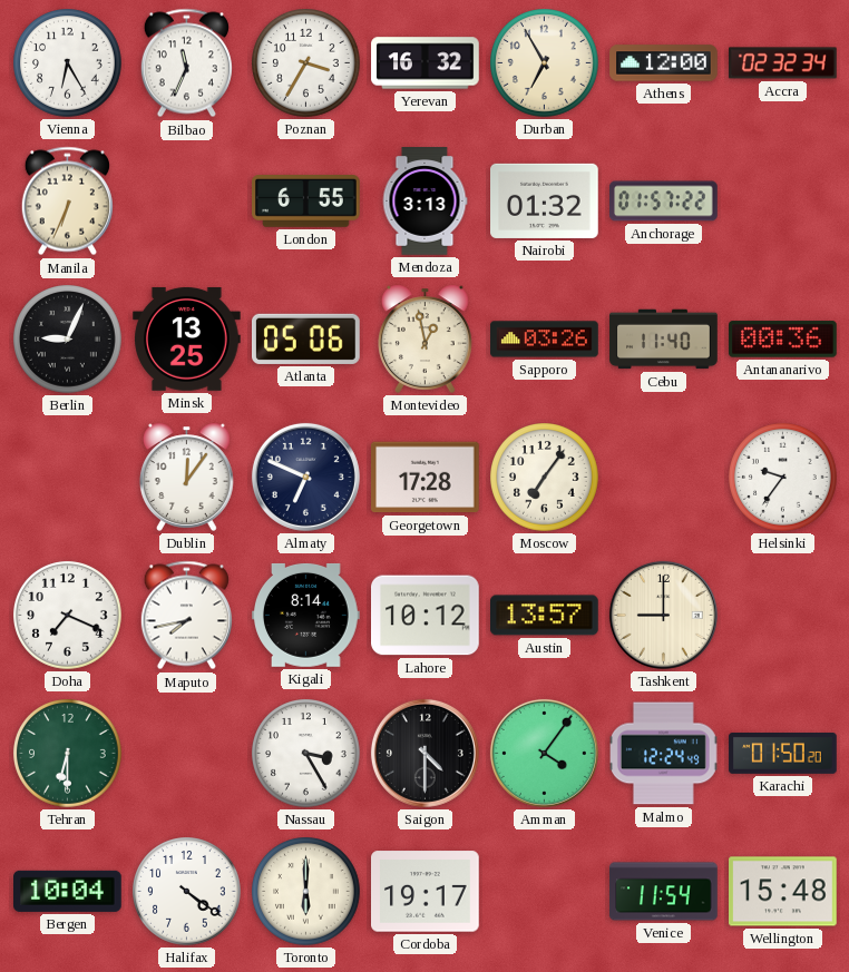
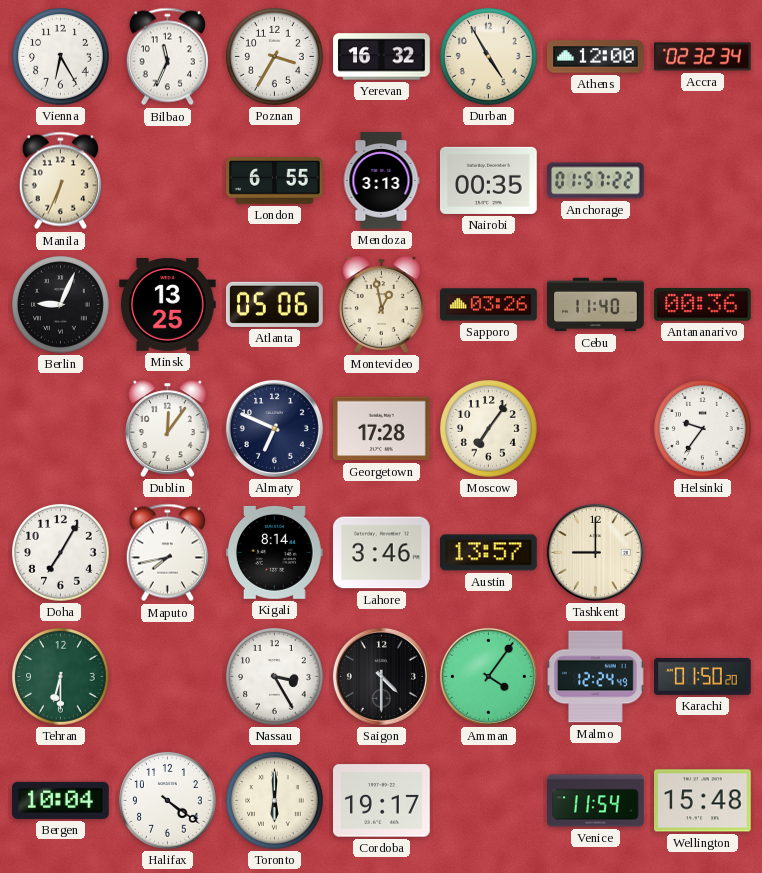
Durban: 6:55 -> 4:55 (489, 57)
Nairobi: 01:32 -> 00:35 (489, 180)
Doha: 7:19 -> 7:05 (61, 553)
Lahore: 10:12 -> 3:46 (382, 553)
